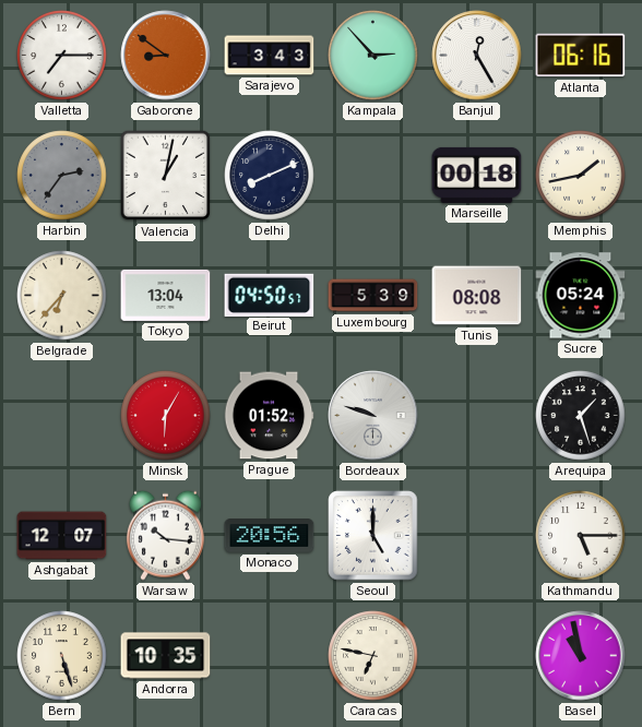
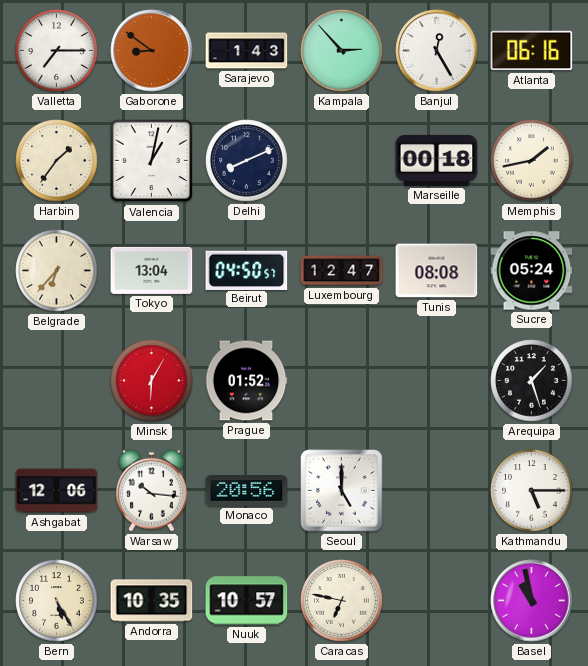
Sarajevo: 3:43 -> 1:43 (247, 51)
Harbin: 2:36 -> 1:36 (57, 161)
Harbin dial: grey -> cream (57, 161)
Luxembourg: 5:39 -> 12:47 (342, 271)
Bordeaux: 9:48 -> none (373, 416)
Ashgabat: 12:07 -> 12:06 (57, 491)
Bern: 5:27 -> 5:25 (57, 601)
Nuuk: none -> 10:57 (247, 601)
